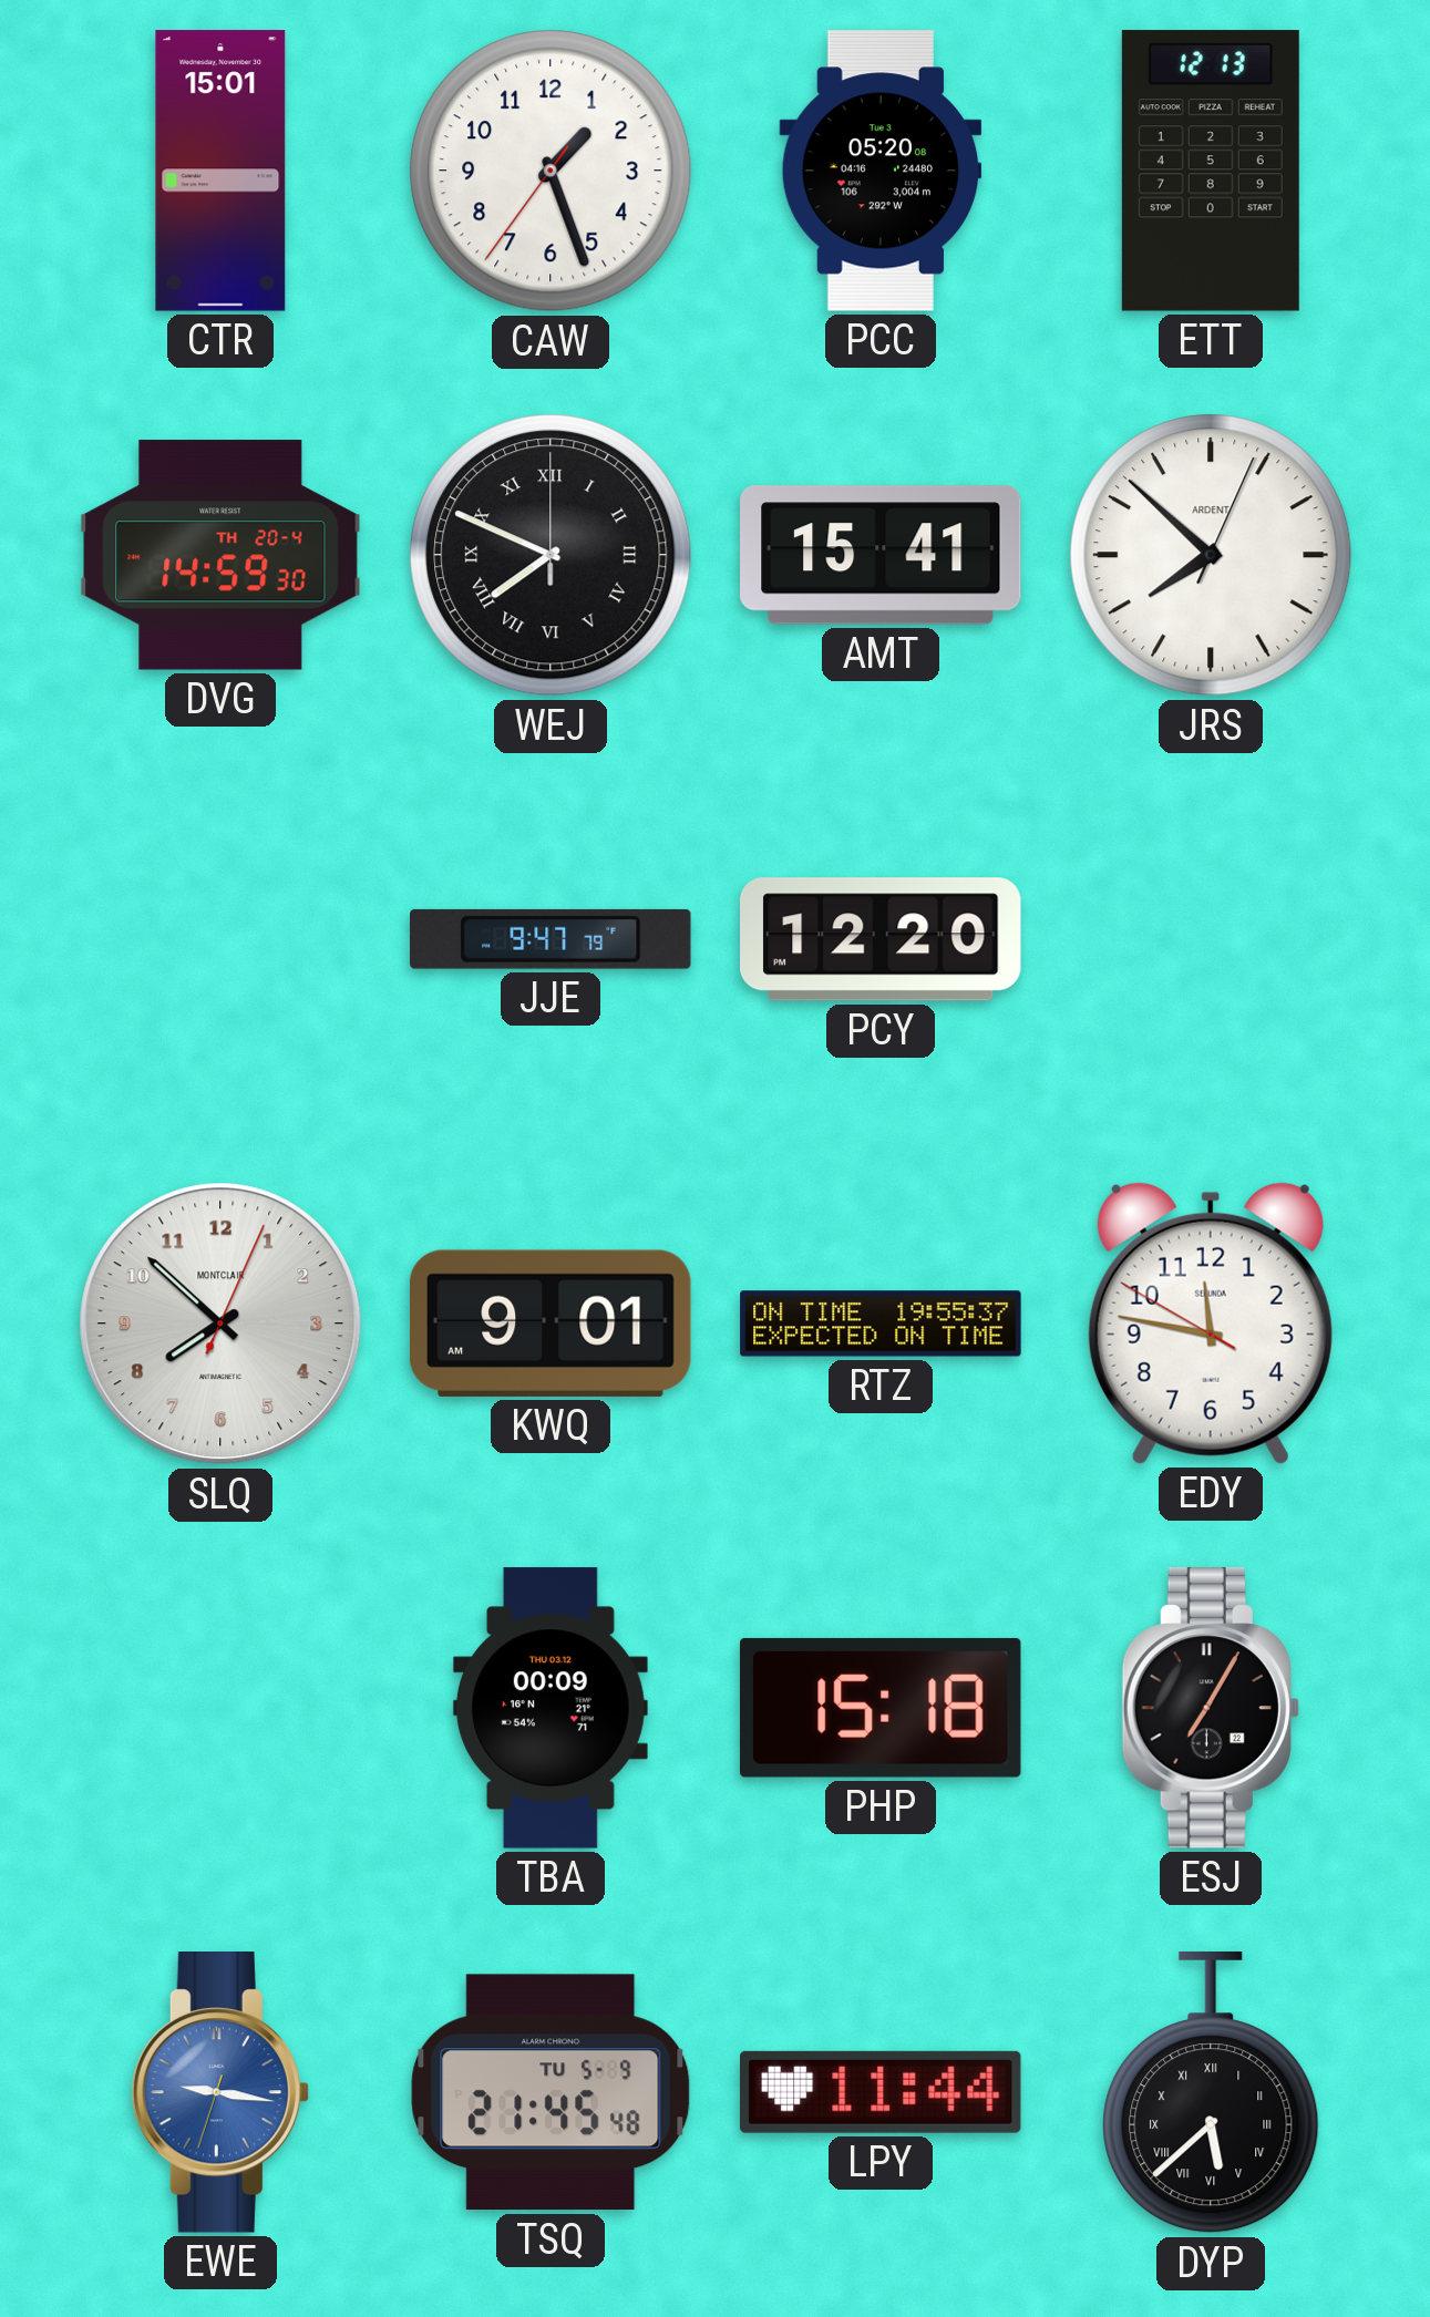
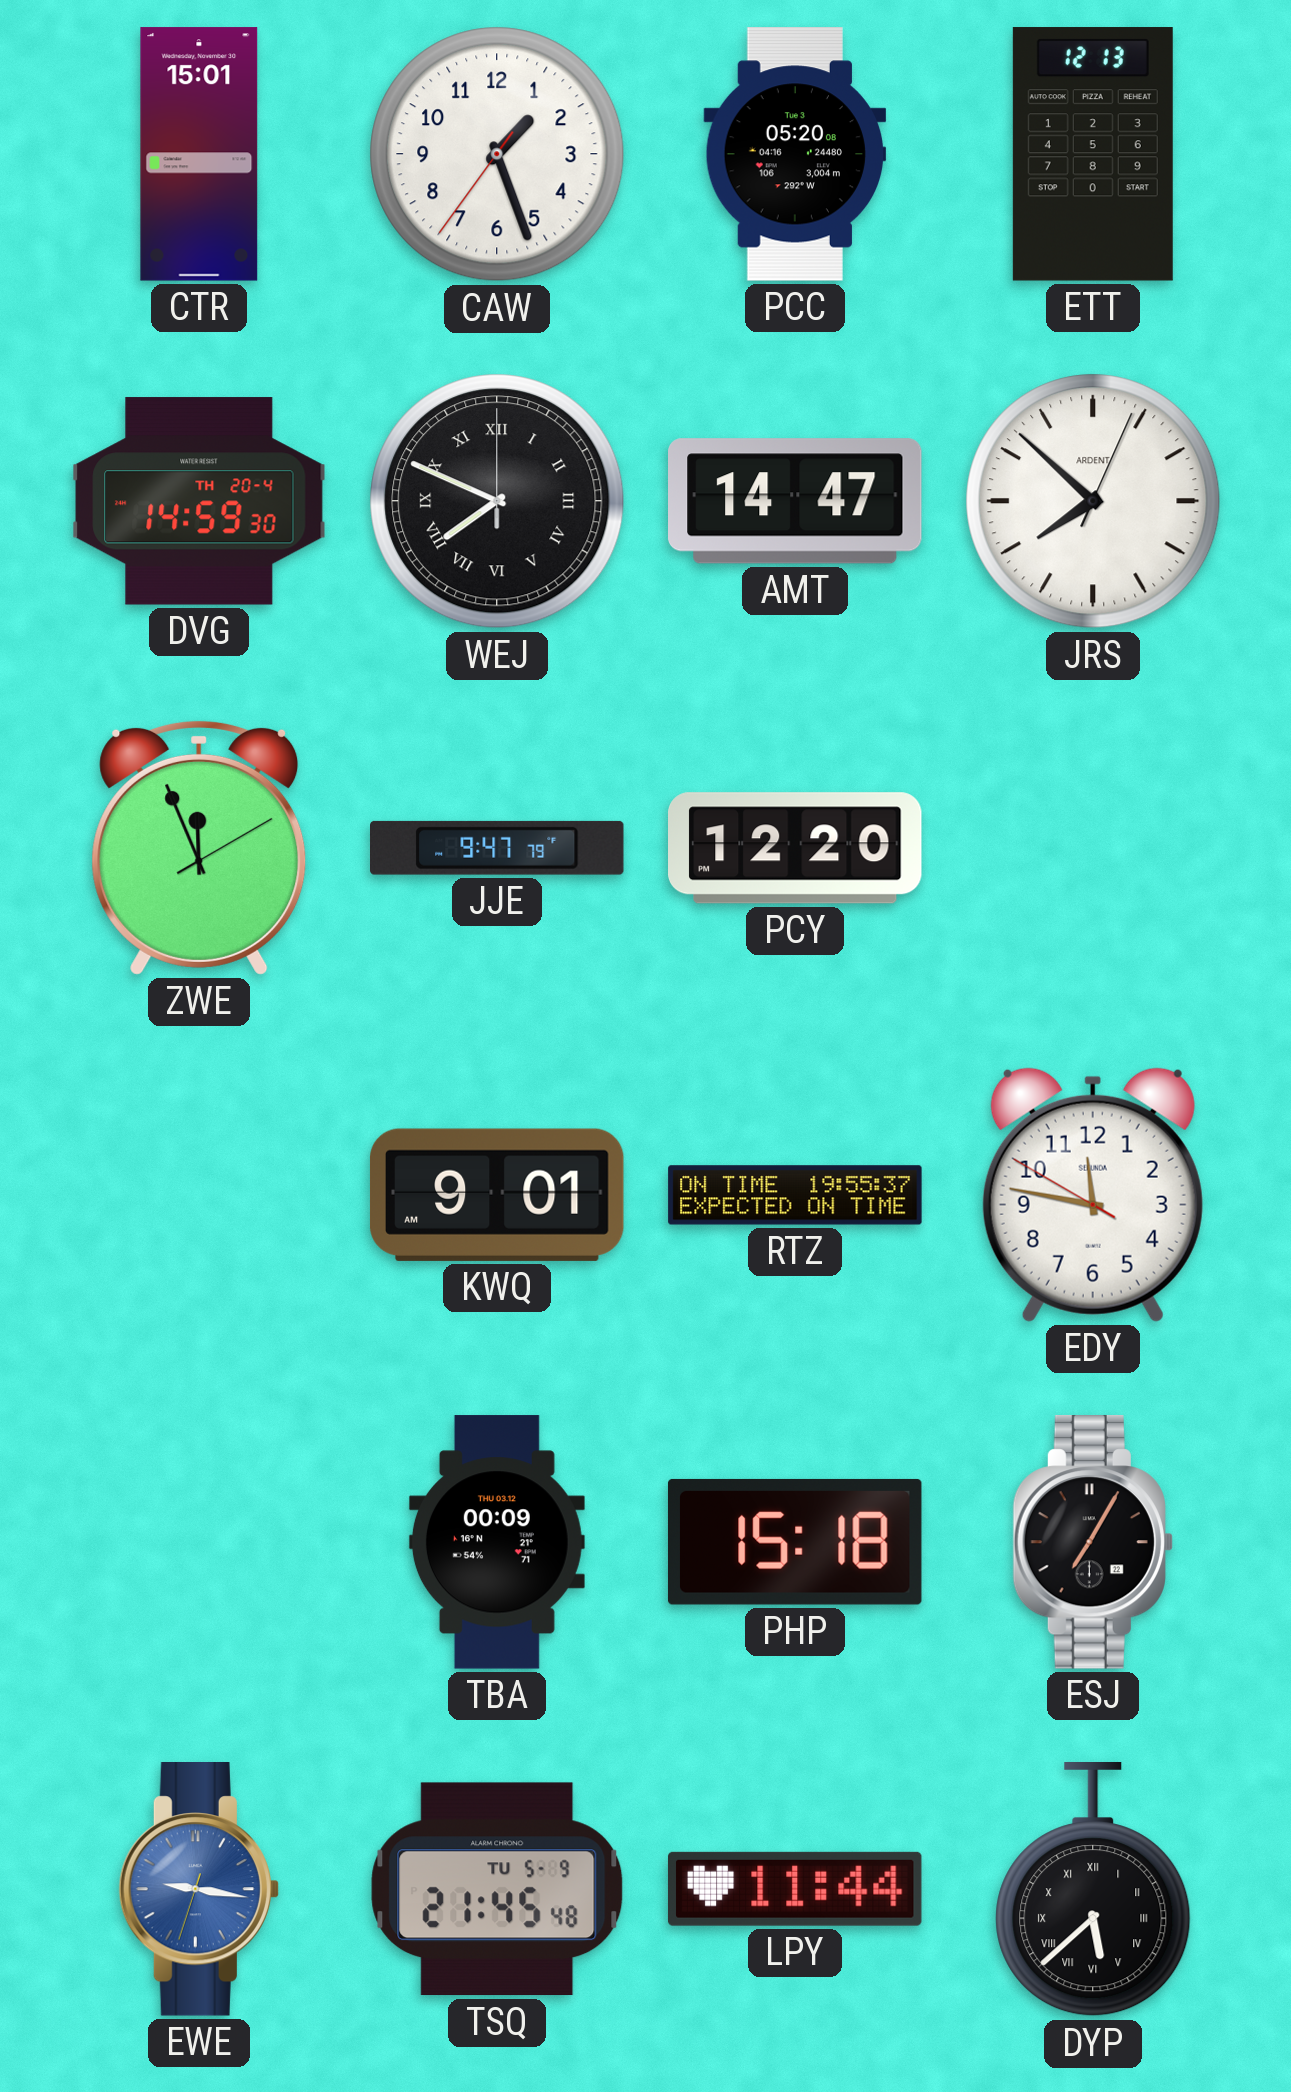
AMT: 15:41 -> 14:47 (796, 501)
ZWE: none -> 11:56 (199, 848)
SLQ: 7:52 -> none (220, 1324)
